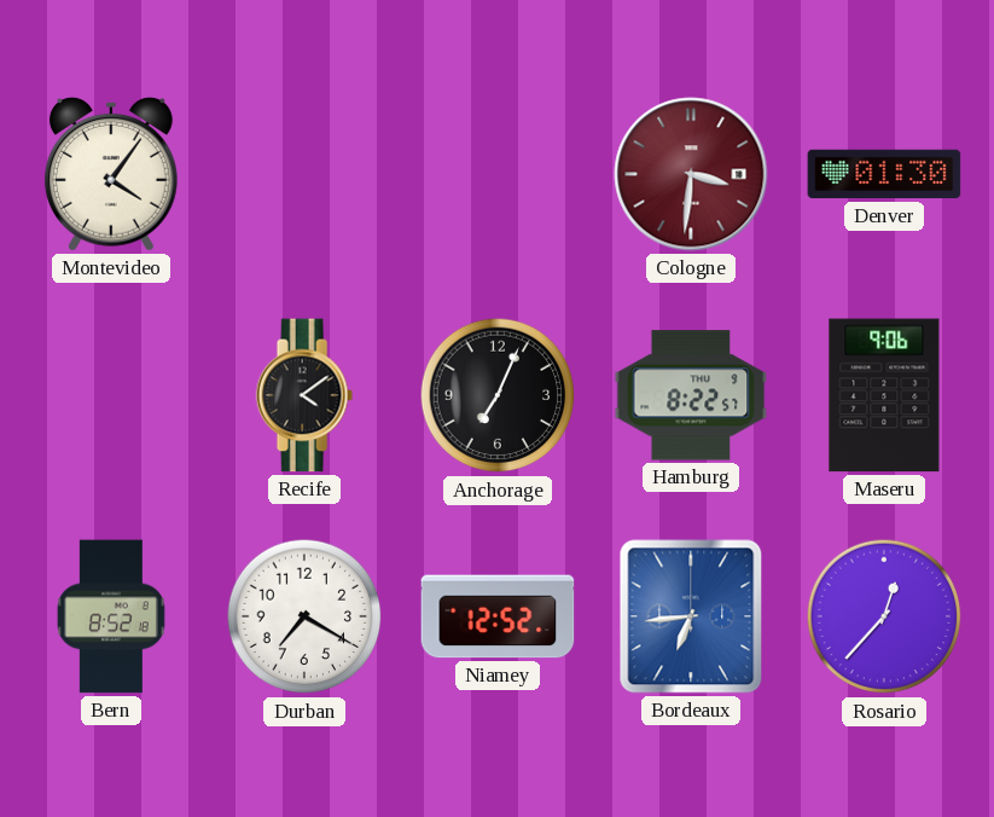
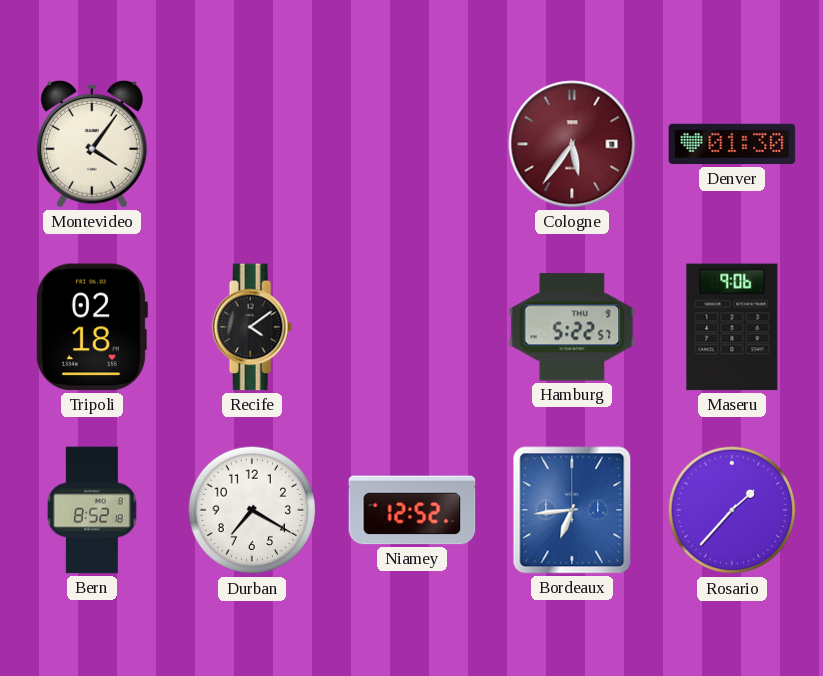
Cologne: 3:31 -> 5:36 (572, 144)
Tripoli: none -> 02:18 (91, 327)
Anchorage: 7:04 -> none (498, 395)
Hamburg: 8:22 -> 5:22 (572, 327)
Rosario: 12:37 -> 1:37 (732, 510)
